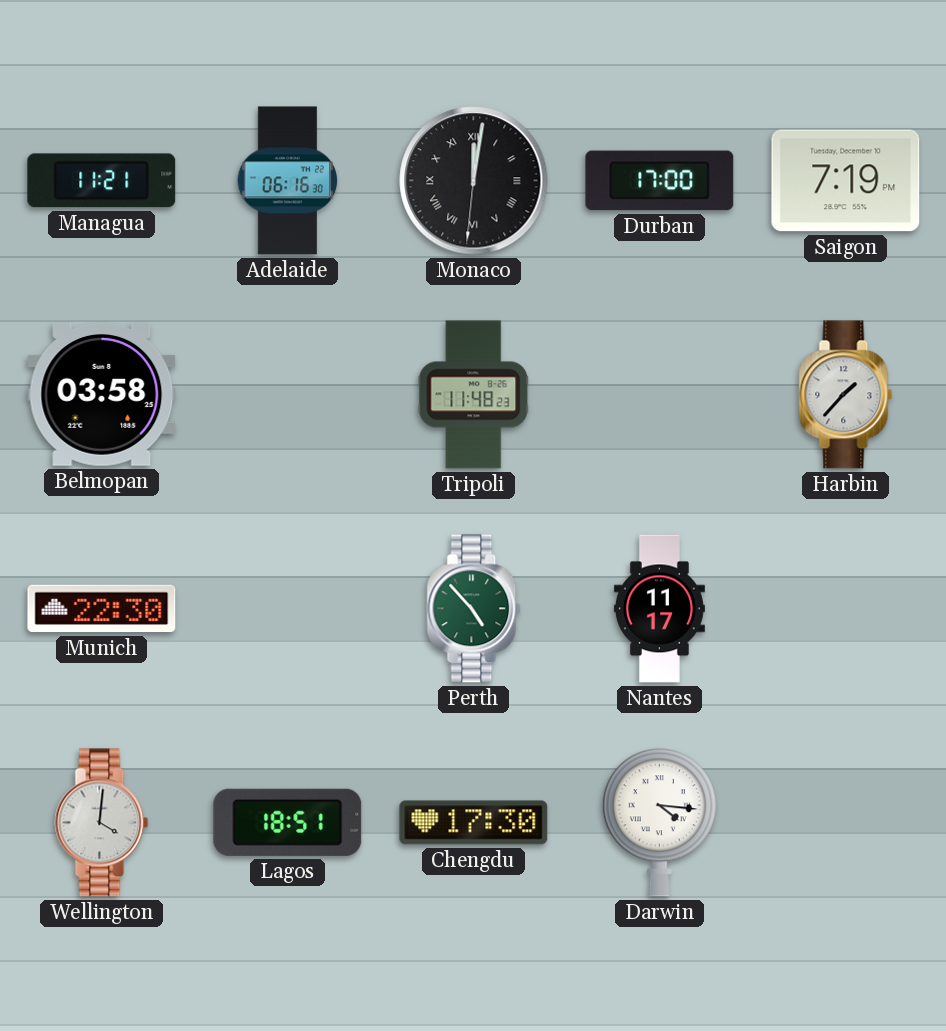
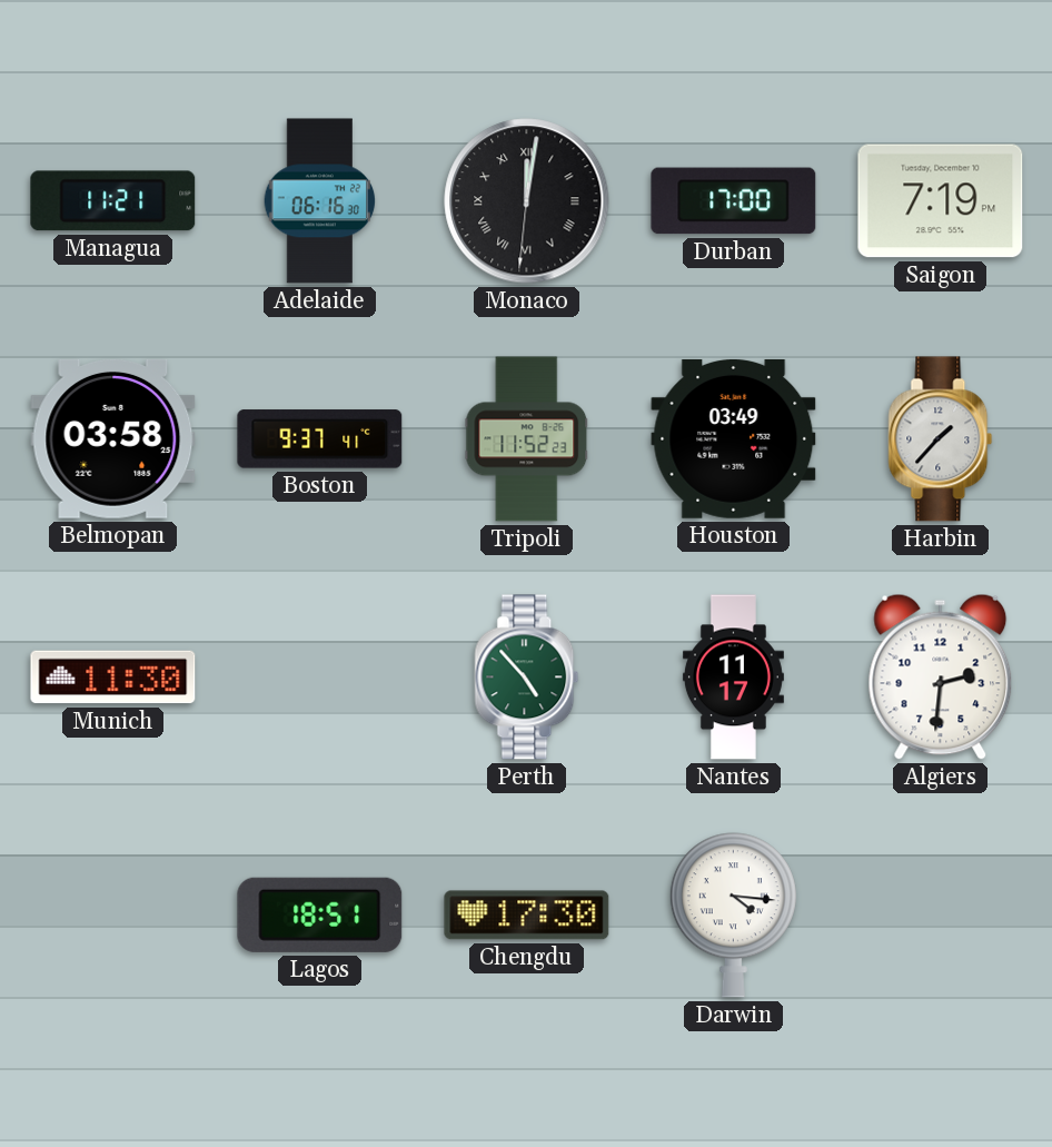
Boston: none -> 9:37 (320, 439)
Tripoli: 11:48 -> 11:52 (527, 439)
Houston: none -> 03:49 (734, 438)
Munich: 22:30 -> 11:30 (113, 678)
Algiers: none -> 2:31 (941, 676)
Wellington: 4:01 -> none (102, 823)
